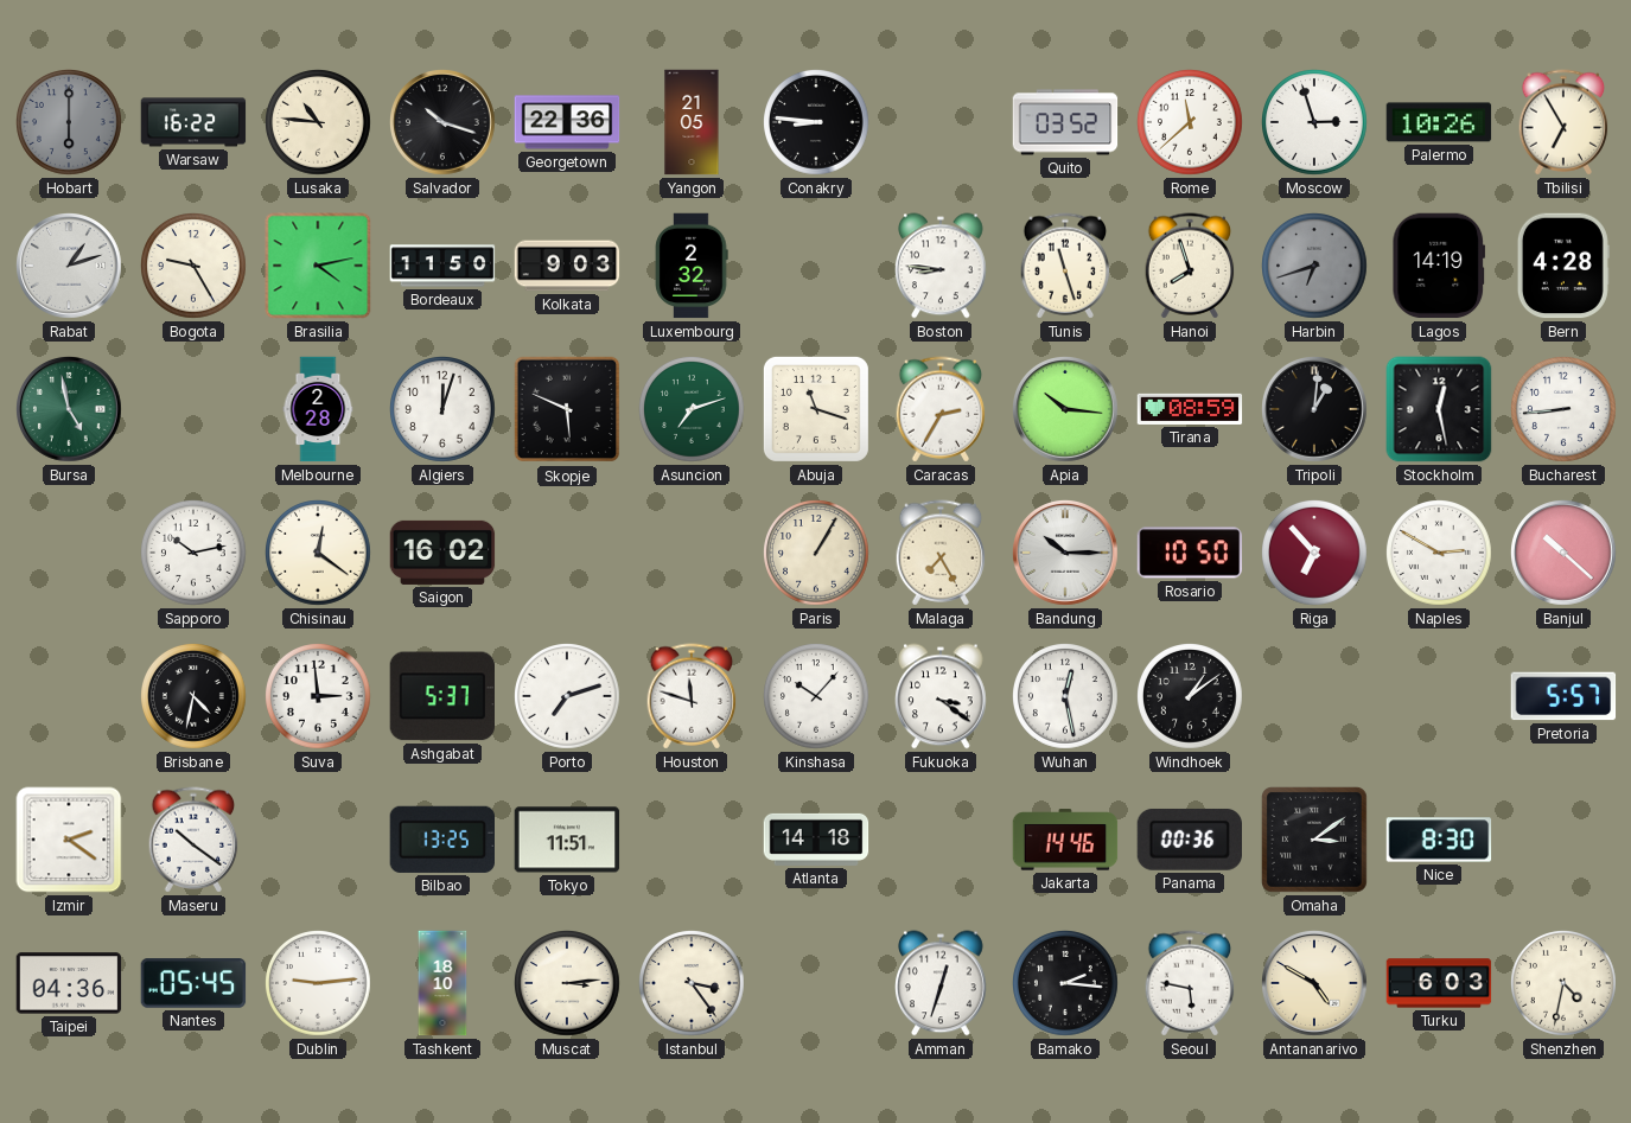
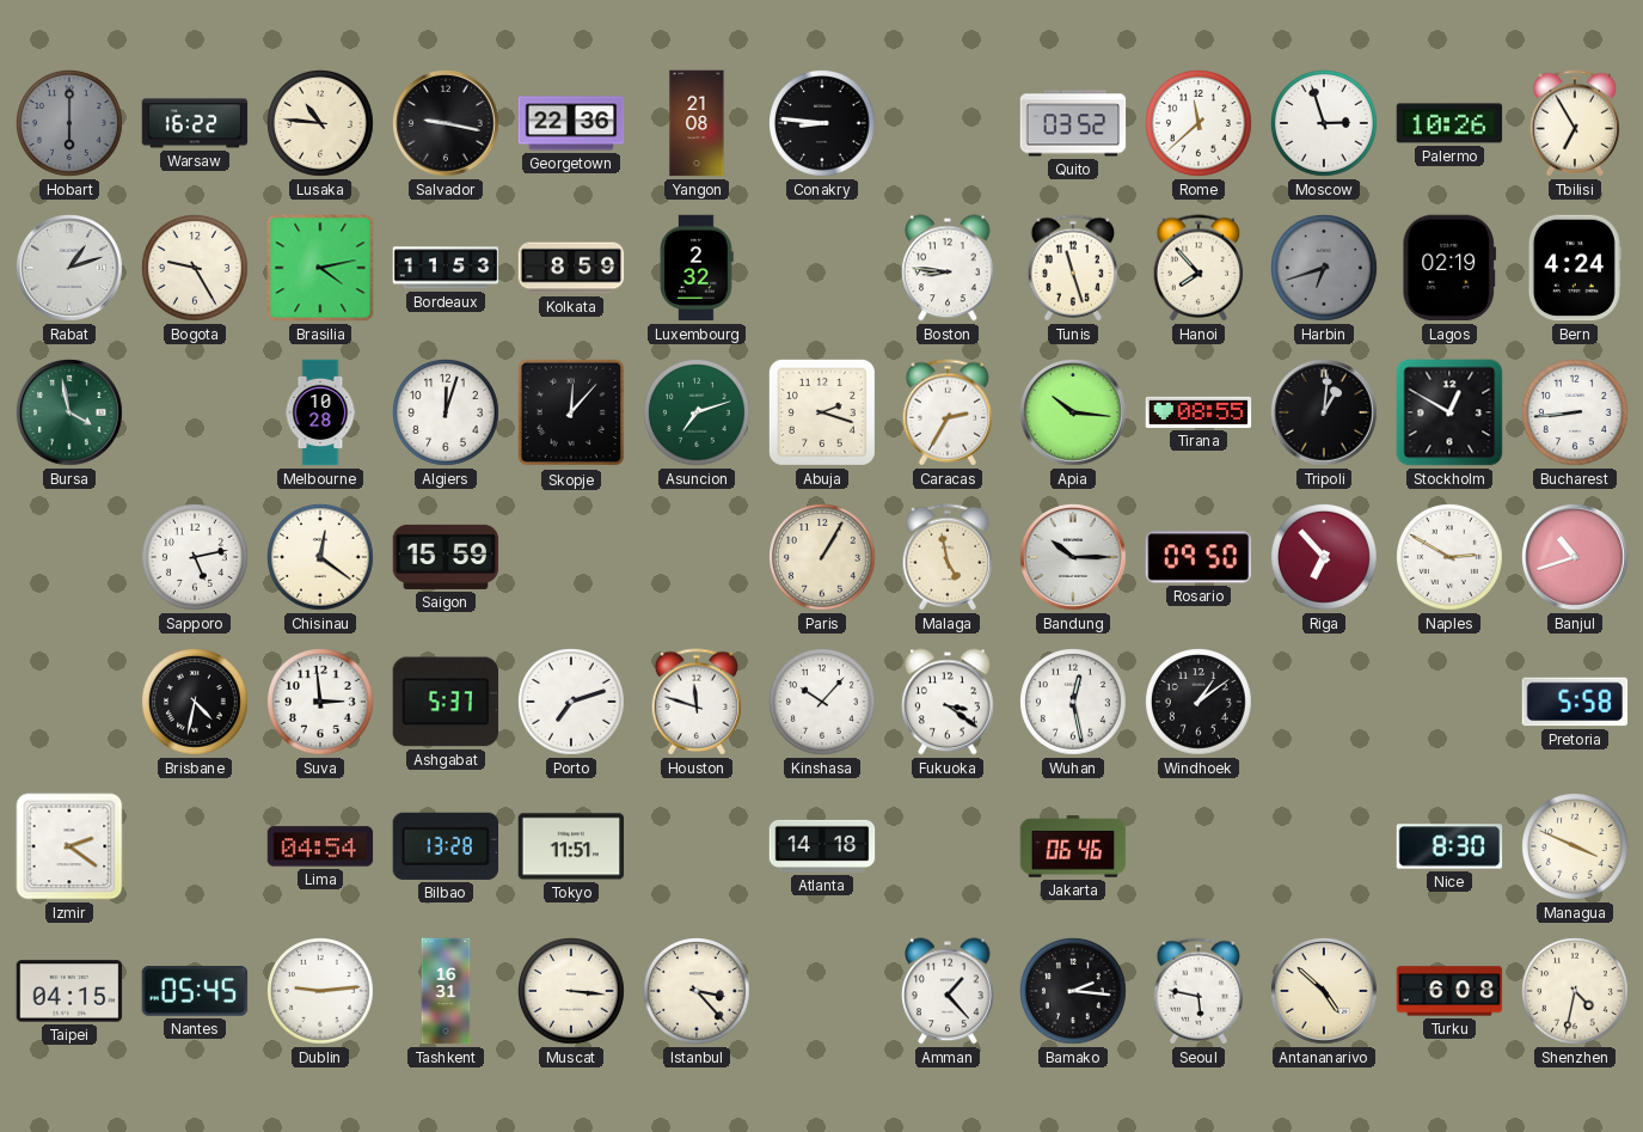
Salvador: 10:18 -> 9:17 (447, 124)
Yangon: 21:05 -> 21:08 (697, 123)
Bordeaux: 11:50 -> 11:53 (446, 268)
Kolkata: 9:03 -> 8:59 (571, 268)
Hanoi: 7:57 -> 7:53 (1198, 268)
Lagos: 14:19 -> 02:19 (1449, 268)
Bern: 4:28 -> 4:24 (1575, 268)
Bursa: 4:58 -> 3:58 (70, 414)
Melbourne: 2:28 -> 10:28 (320, 412)
Skopje: 5:49 -> 12:07 (571, 412)
Abuja: 11:18 -> 2:18 (822, 412)
Tirana: 08:59 -> 08:55 (1198, 412)
Stockholm: 12:28 -> 12:50 (1449, 412)
Sapporo: 10:13 -> 5:13 (196, 558)
Saigon: 16:02 -> 15:59 (446, 557)
Malaga: 7:25 -> 4:58 (948, 557)
Rosario: 10:50 -> 09:50 (1198, 557)
Banjul: 10:22 -> 10:42 (1576, 558)
Pretoria: 5:57 -> 5:58 (1575, 702)
Maseru: 10:21 -> none (193, 840)
Lima: none -> 04:54 (320, 846)
Bilbao: 13:25 -> 13:28 (445, 846)
Jakarta: 14:46 -> 06:46 (1073, 846)
Panama: 00:36 -> none (1189, 840)
Omaha: 3:09 -> none (1314, 840)
Managua: none -> 3:49 (1576, 848)
Taipei: 04:36 -> 04:15 (69, 991)
Tashkent: 18:10 -> 16:31 (446, 991)
Muscat: 3:14 -> 3:16 (572, 992)
Istanbul: 3:24 -> 3:23 (698, 992)
Amman: 12:33 -> 1:23 (949, 991)
Antananarivo: 4:50 -> 4:52 (1325, 992)
Turku: 6:03 -> 6:08 (1449, 991)
